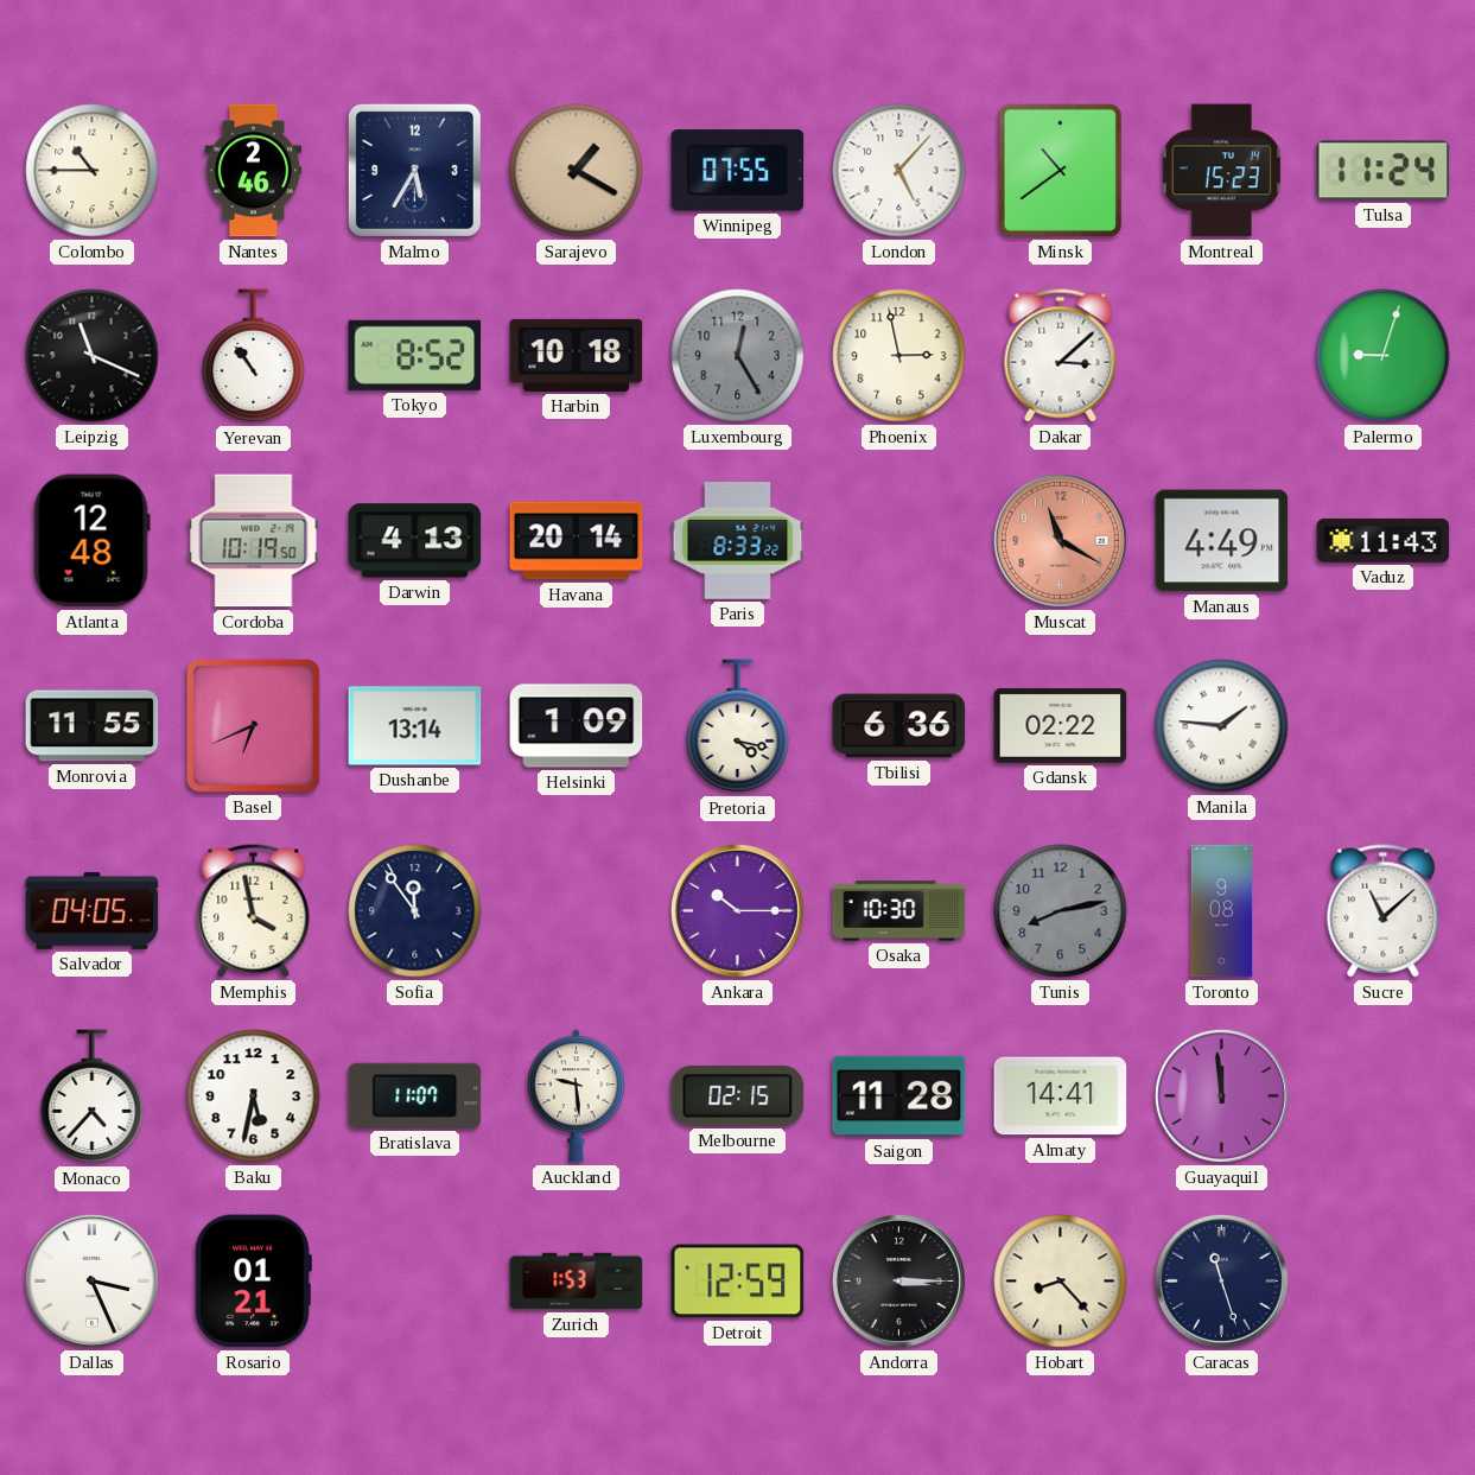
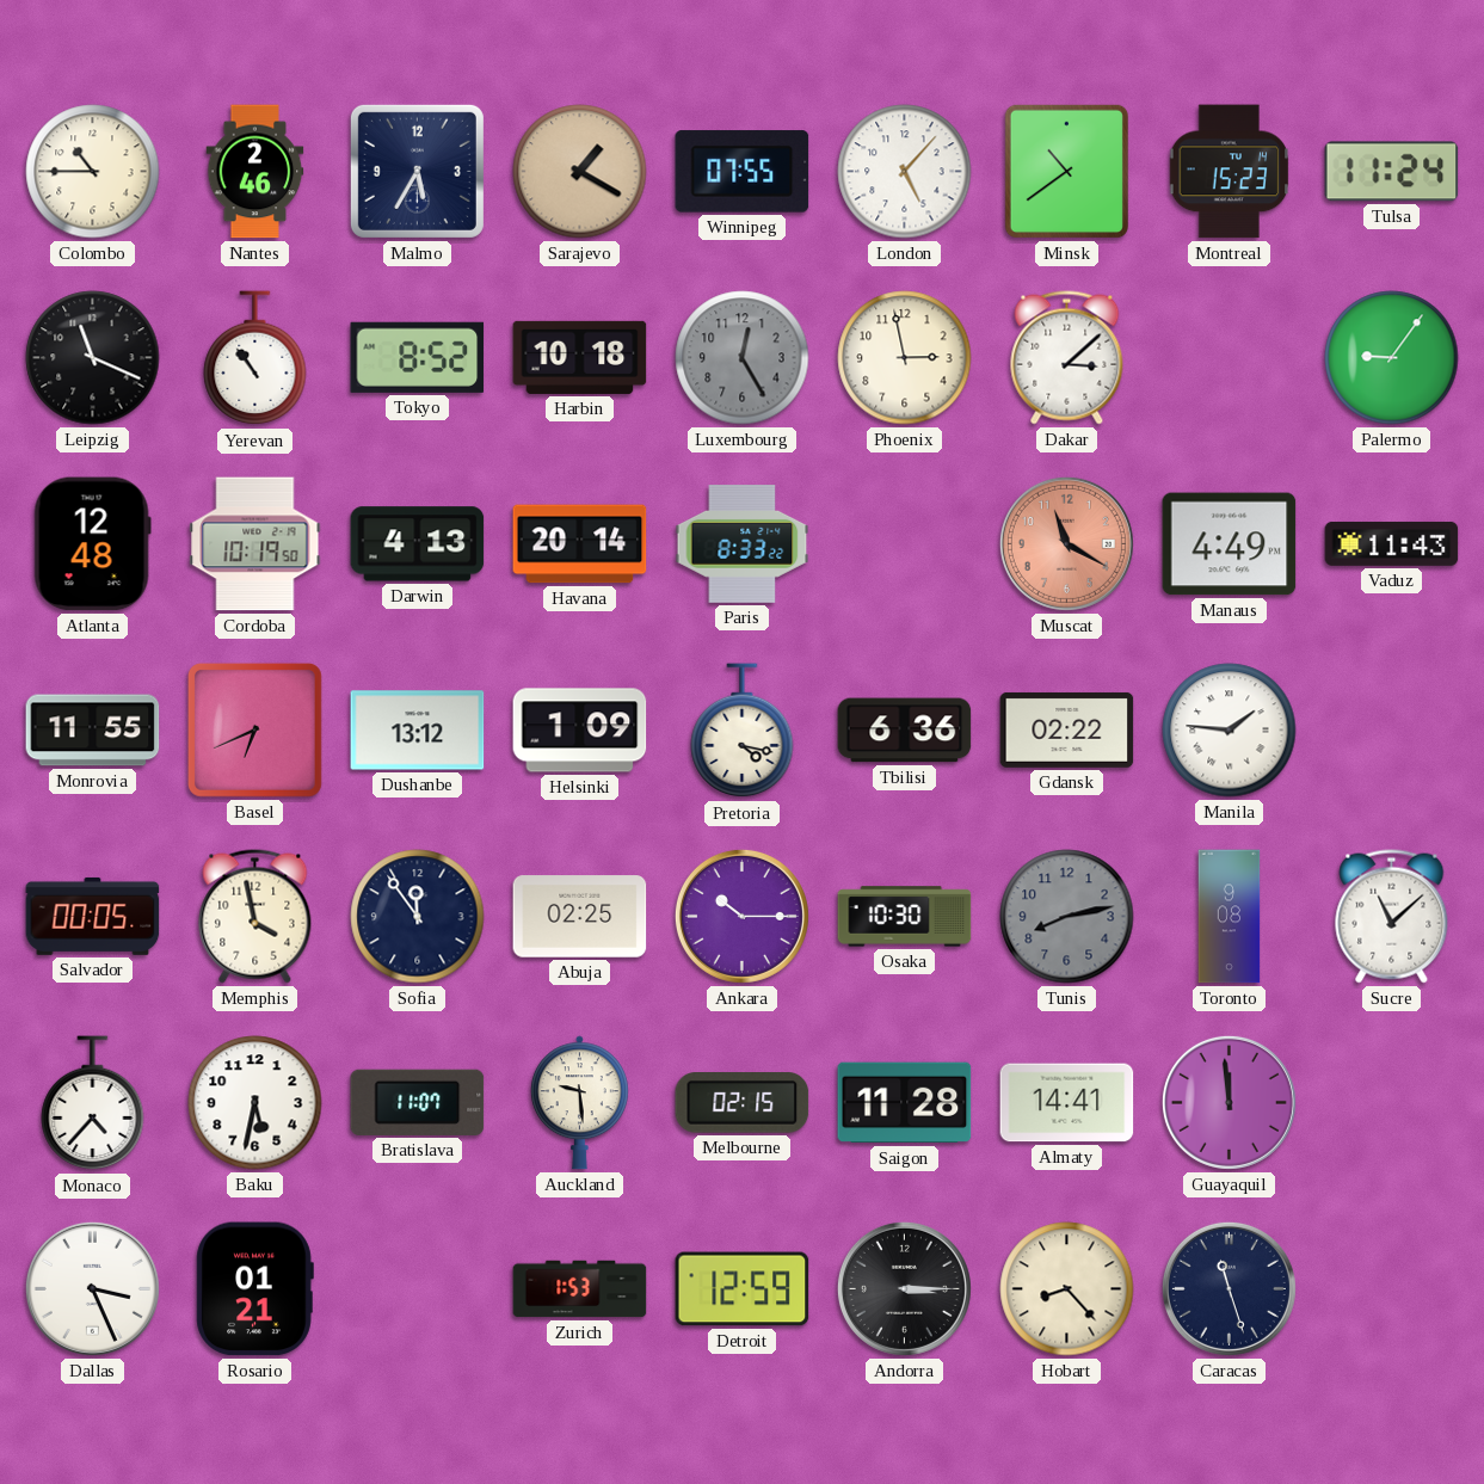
Palermo: 9:03 -> 9:06 (1392, 358)
Dushanbe: 13:14 -> 13:12 (418, 731)
Salvador: 04:05 -> 00:05 (93, 916)
Abuja: none -> 02:25 (580, 917)
